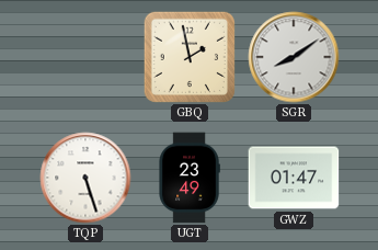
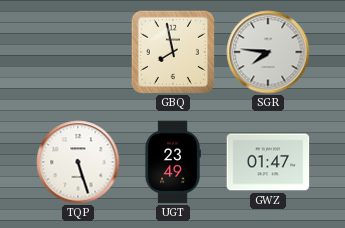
GBQ: 1:58 -> 7:58 (172, 51)
SGR: 8:09 -> 7:46 (268, 52)
